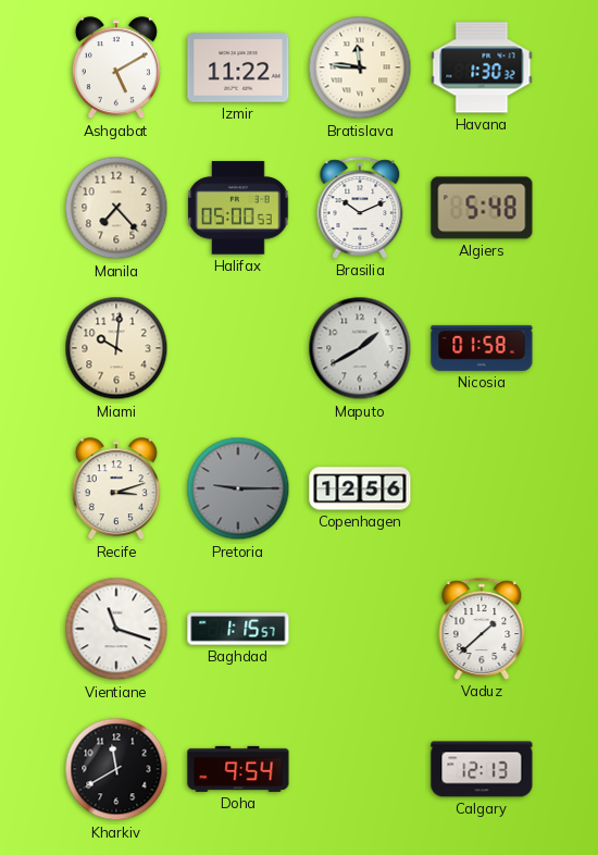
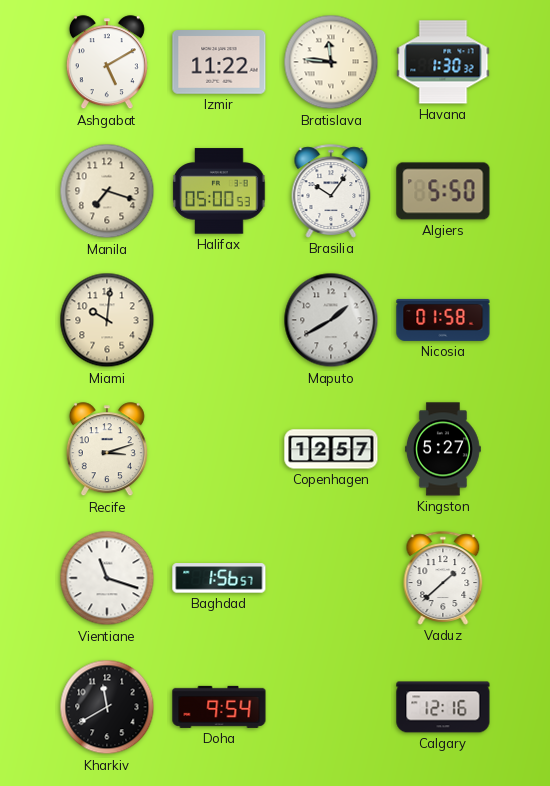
Manila: 7:23 -> 7:18 (107, 191)
Brasilia: 10:11 -> 10:06 (331, 191)
Algiers: 5:48 -> 5:50 (443, 191)
Pretoria: 9:15 -> none (238, 488)
Copenhagen: 12:56 -> 12:57 (331, 449)
Kingston: none -> 5:27 (443, 449)
Baghdad: 1:15 -> 1:56 (219, 578)
Calgary: 12:13 -> 12:16 (443, 707)
